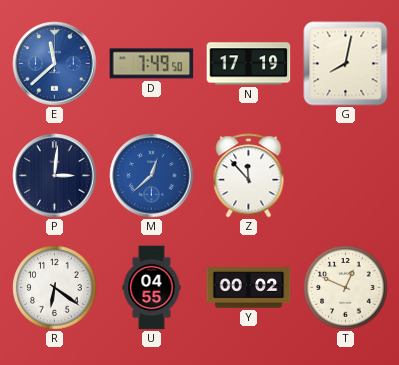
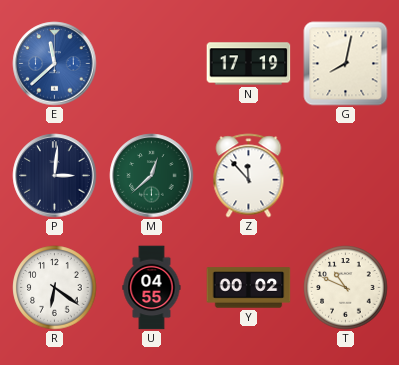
D: 7:49 -> none (152, 64)
M dial: blue -> green (152, 176)
T: 12:49 -> 10:49 (346, 288)
